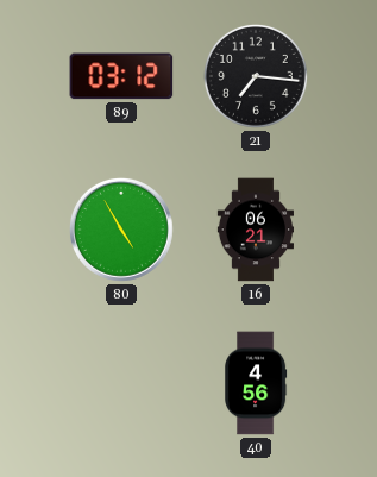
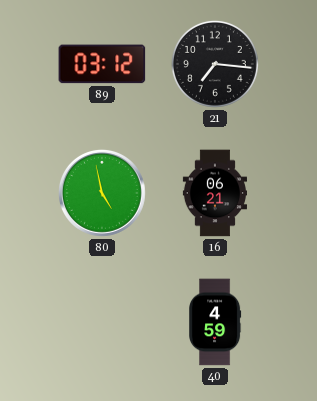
80: 4:55 -> 4:58 (102, 193)
40: 4:56 -> 4:59 (216, 322)
